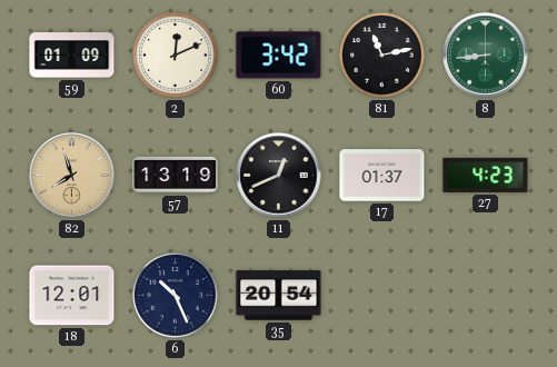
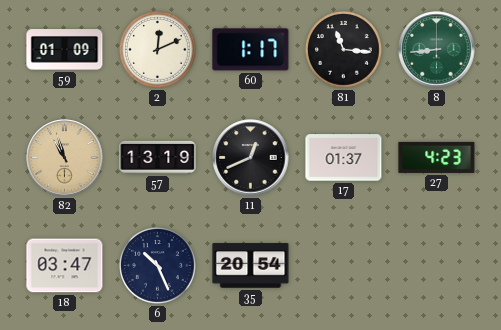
60: 3:42 -> 1:17 (251, 50)
81: 11:13 -> 11:16 (344, 50)
82: 7:57 -> 10:57 (65, 158)
18: 12:01 -> 03:47 (65, 266)
